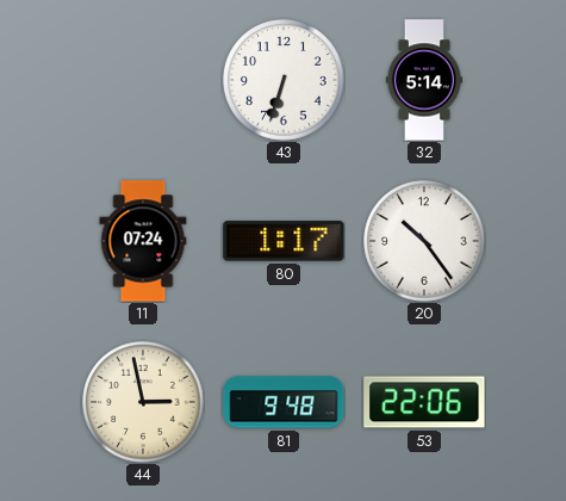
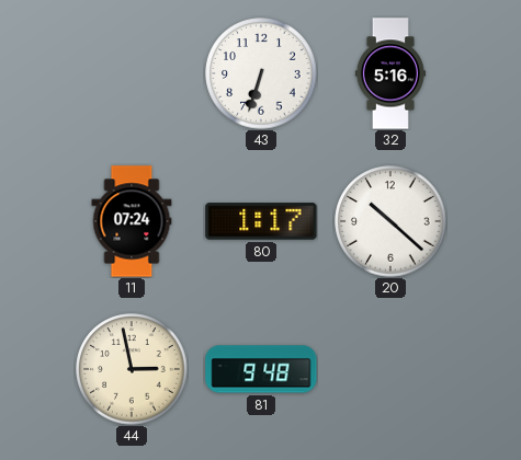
32: 5:14 -> 5:16 (390, 73)
20: 10:24 -> 10:22 (390, 221)
53: 22:06 -> none (424, 402)
